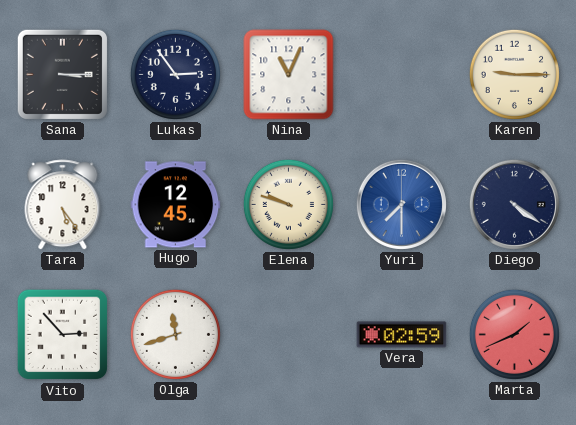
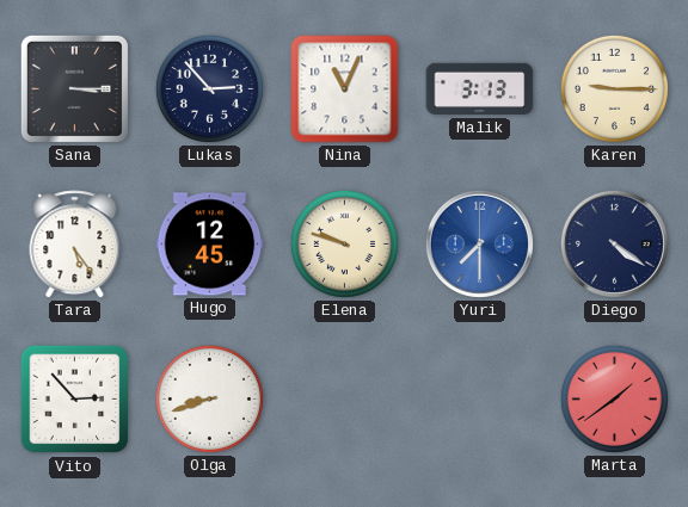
Lukas: 2:54 -> 2:53 (209, 88)
Malik: none -> 3:13 (480, 89)
Olga: 11:42 -> 8:42 (209, 398)
Vera: 02:59 -> none (402, 335)
Marta: 1:41 -> 1:39 (614, 398)
